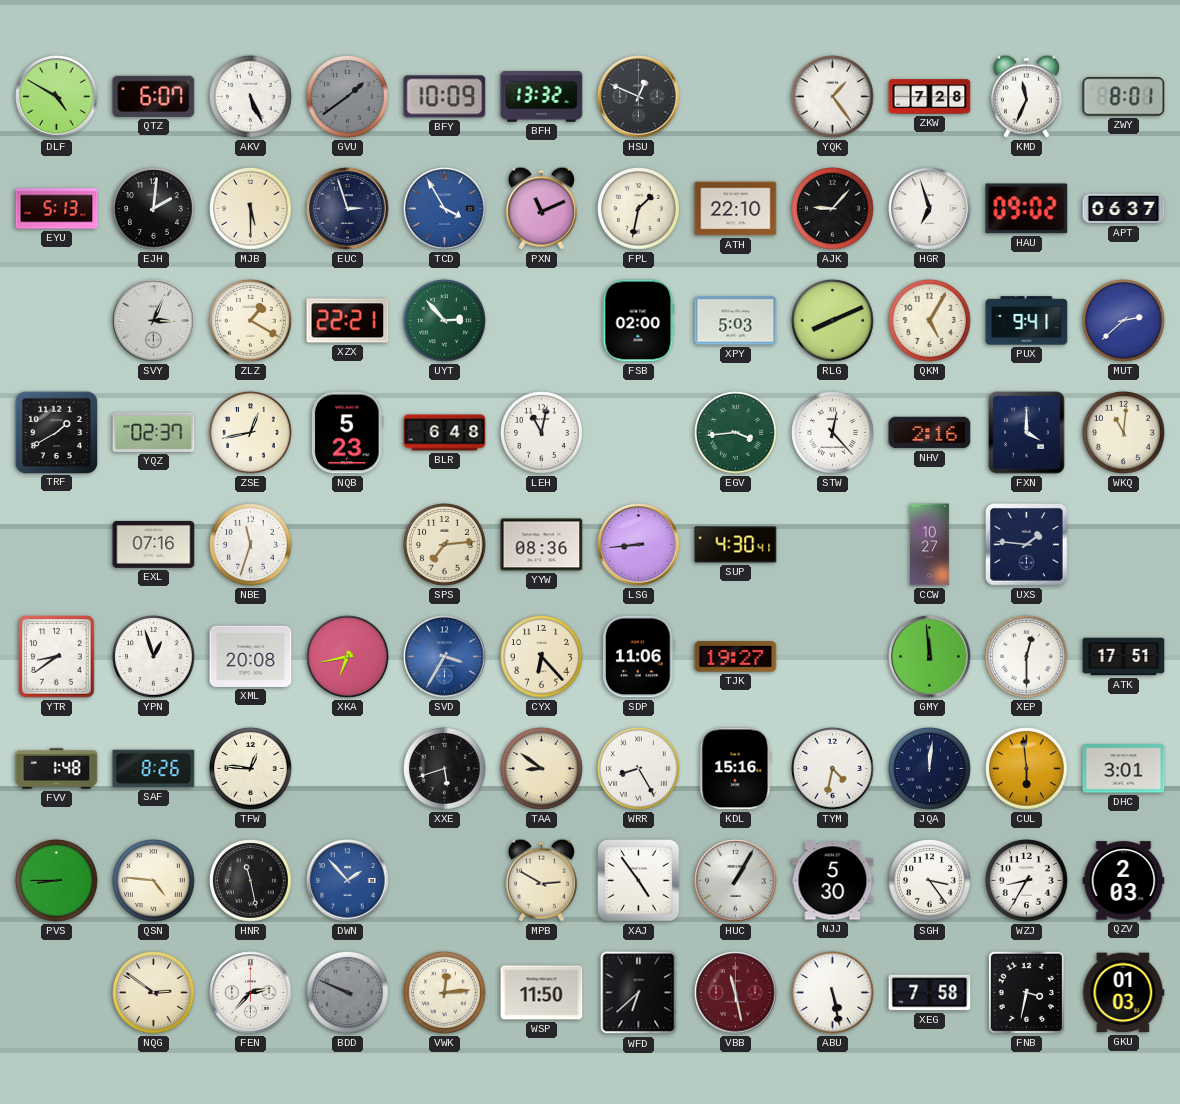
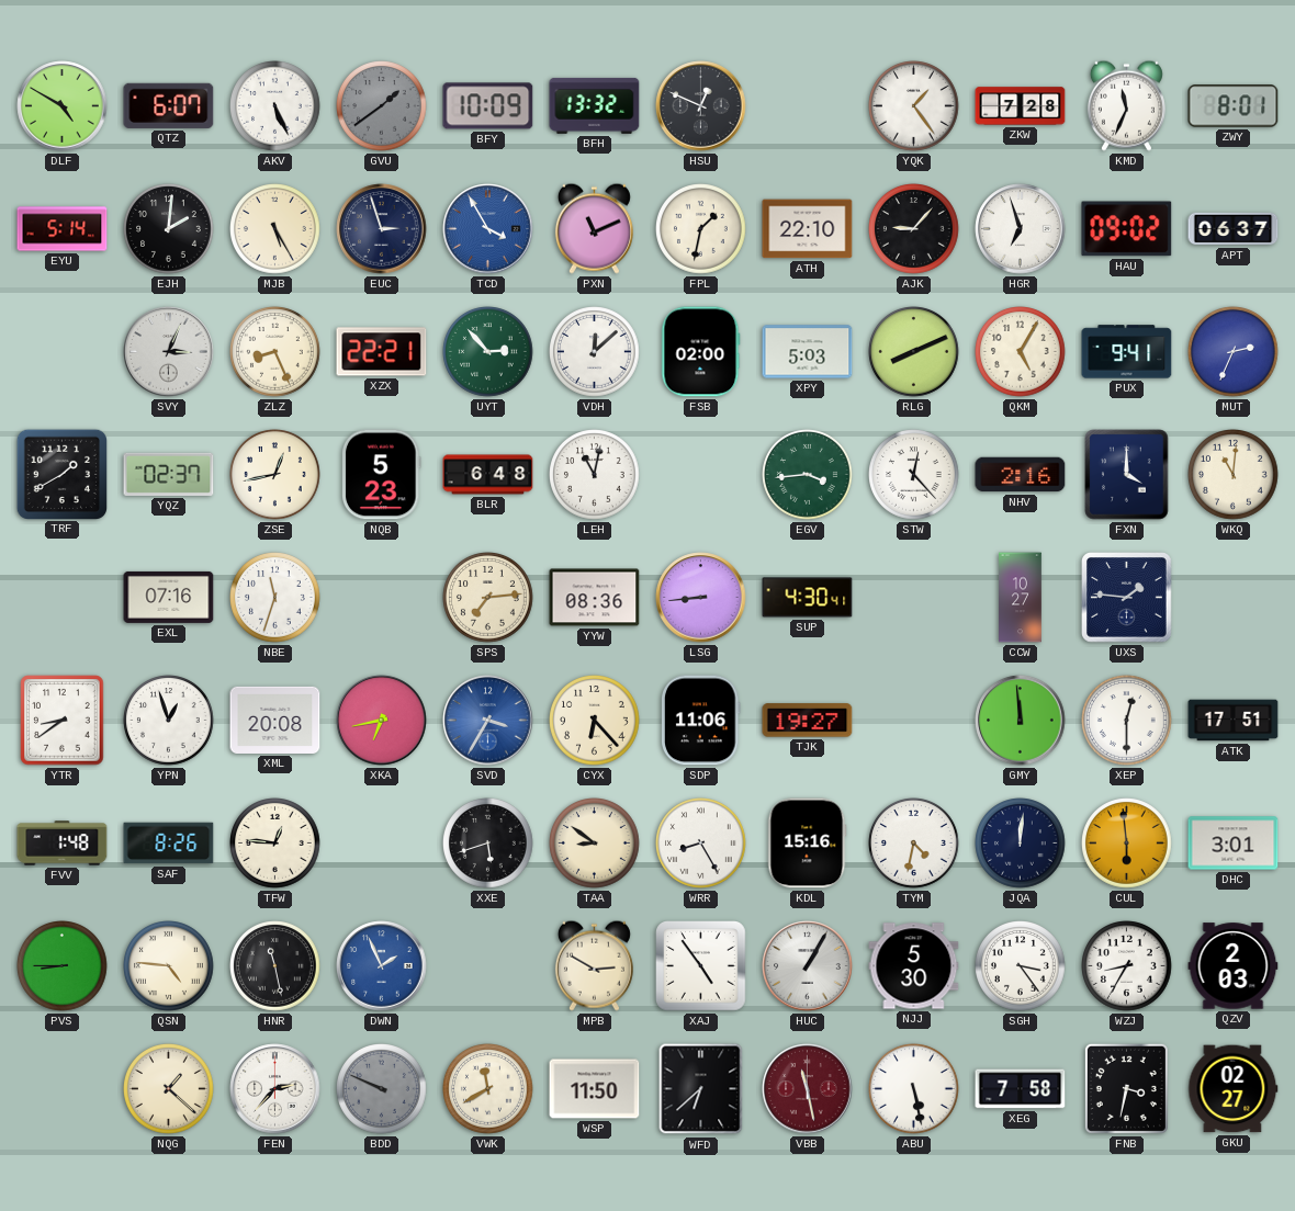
EYU: 5:13 -> 5:14 (63, 229)
MJB: 5:30 -> 5:25 (275, 229)
ZLZ: 1:20 -> 8:26 (275, 352)
VDH: none -> 12:08 (595, 352)
MUT: 2:38 -> 2:34 (1234, 352)
DWN: 1:53 -> 1:56 (382, 966)
NQG: 2:51 -> 1:22 (169, 1089)
VWK: 12:14 -> 11:40 (488, 1089)
GKU: 01:03 -> 02:27 (1234, 1089)
